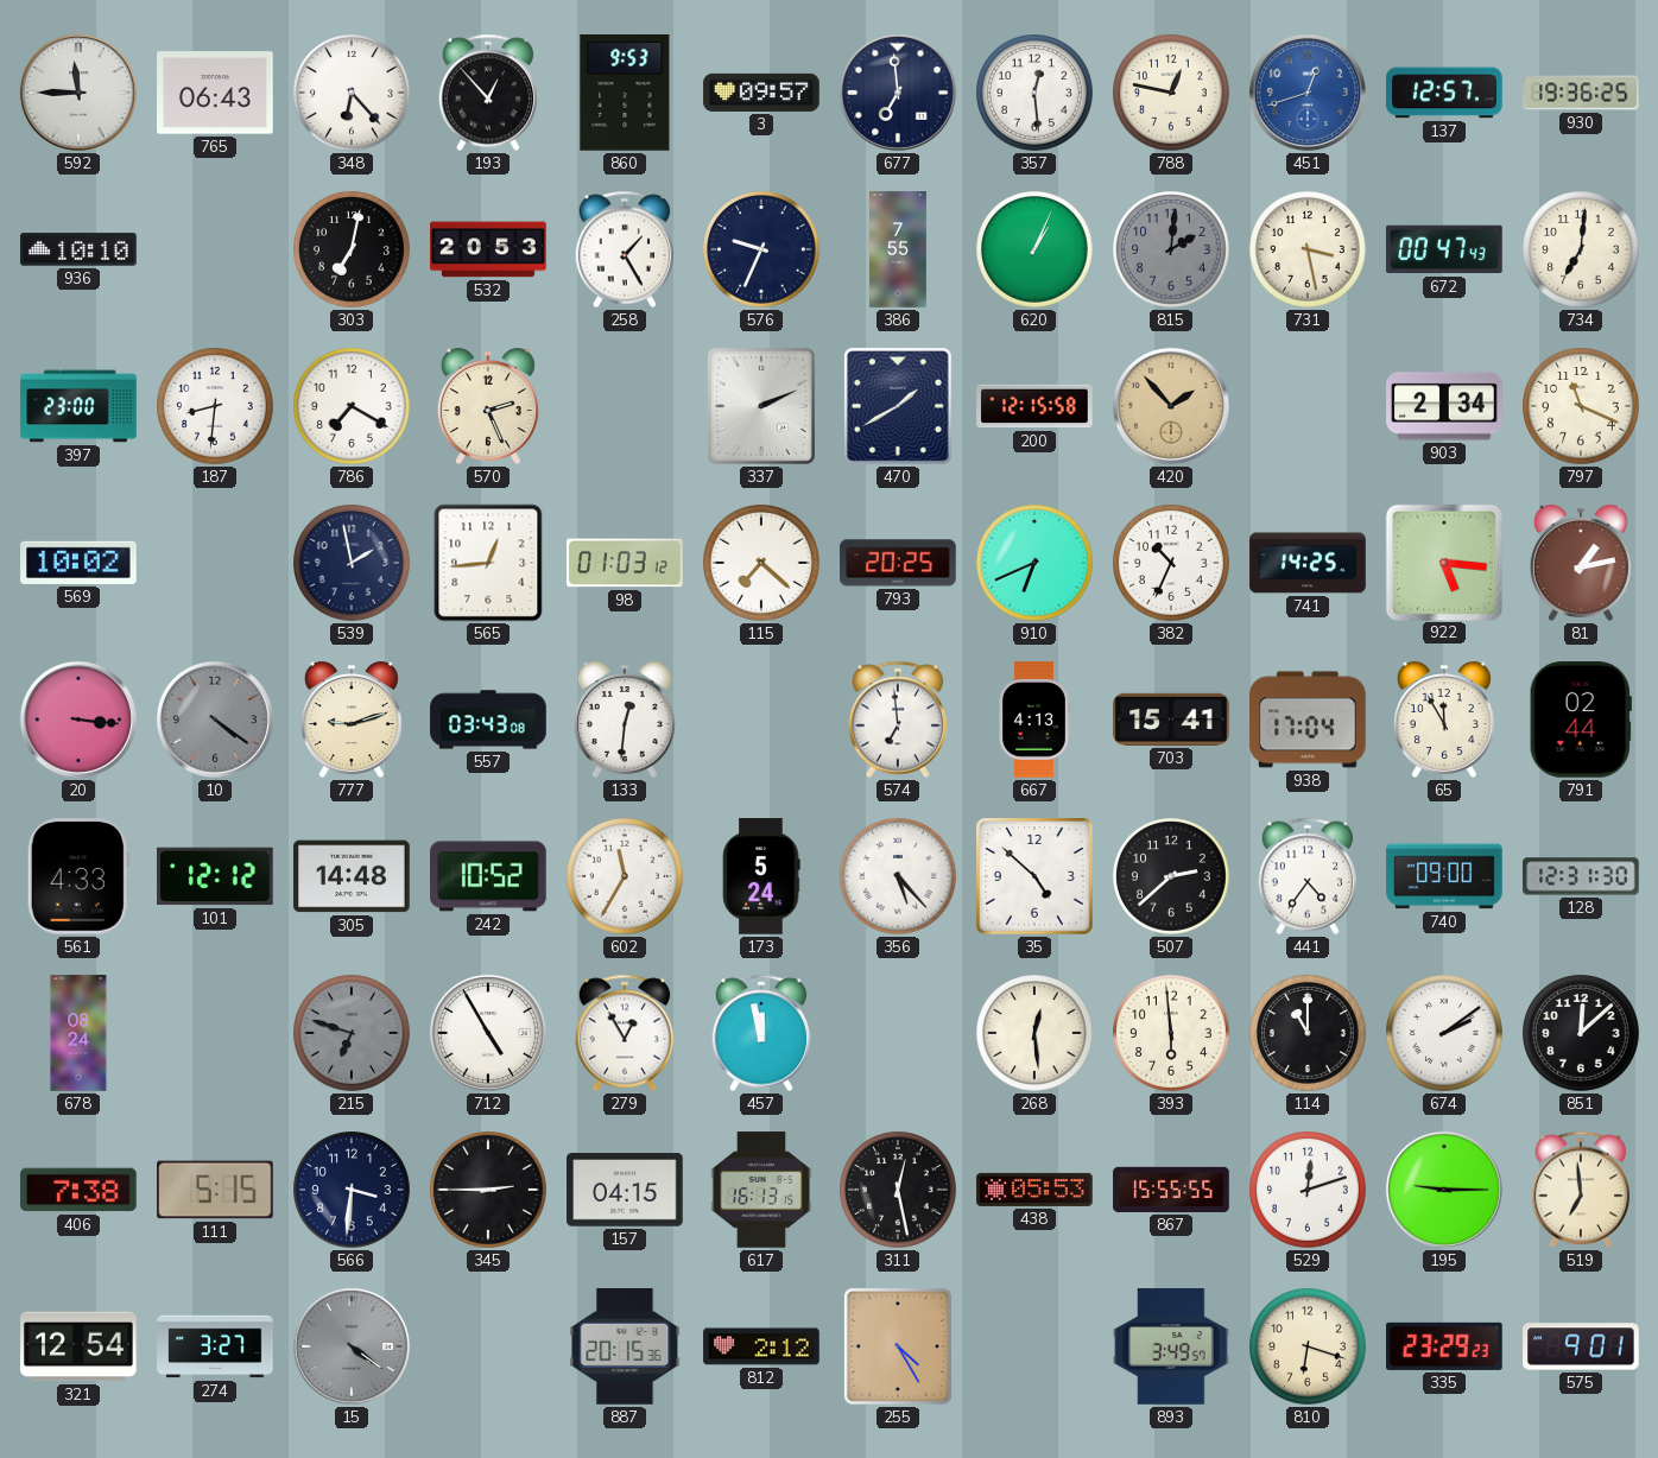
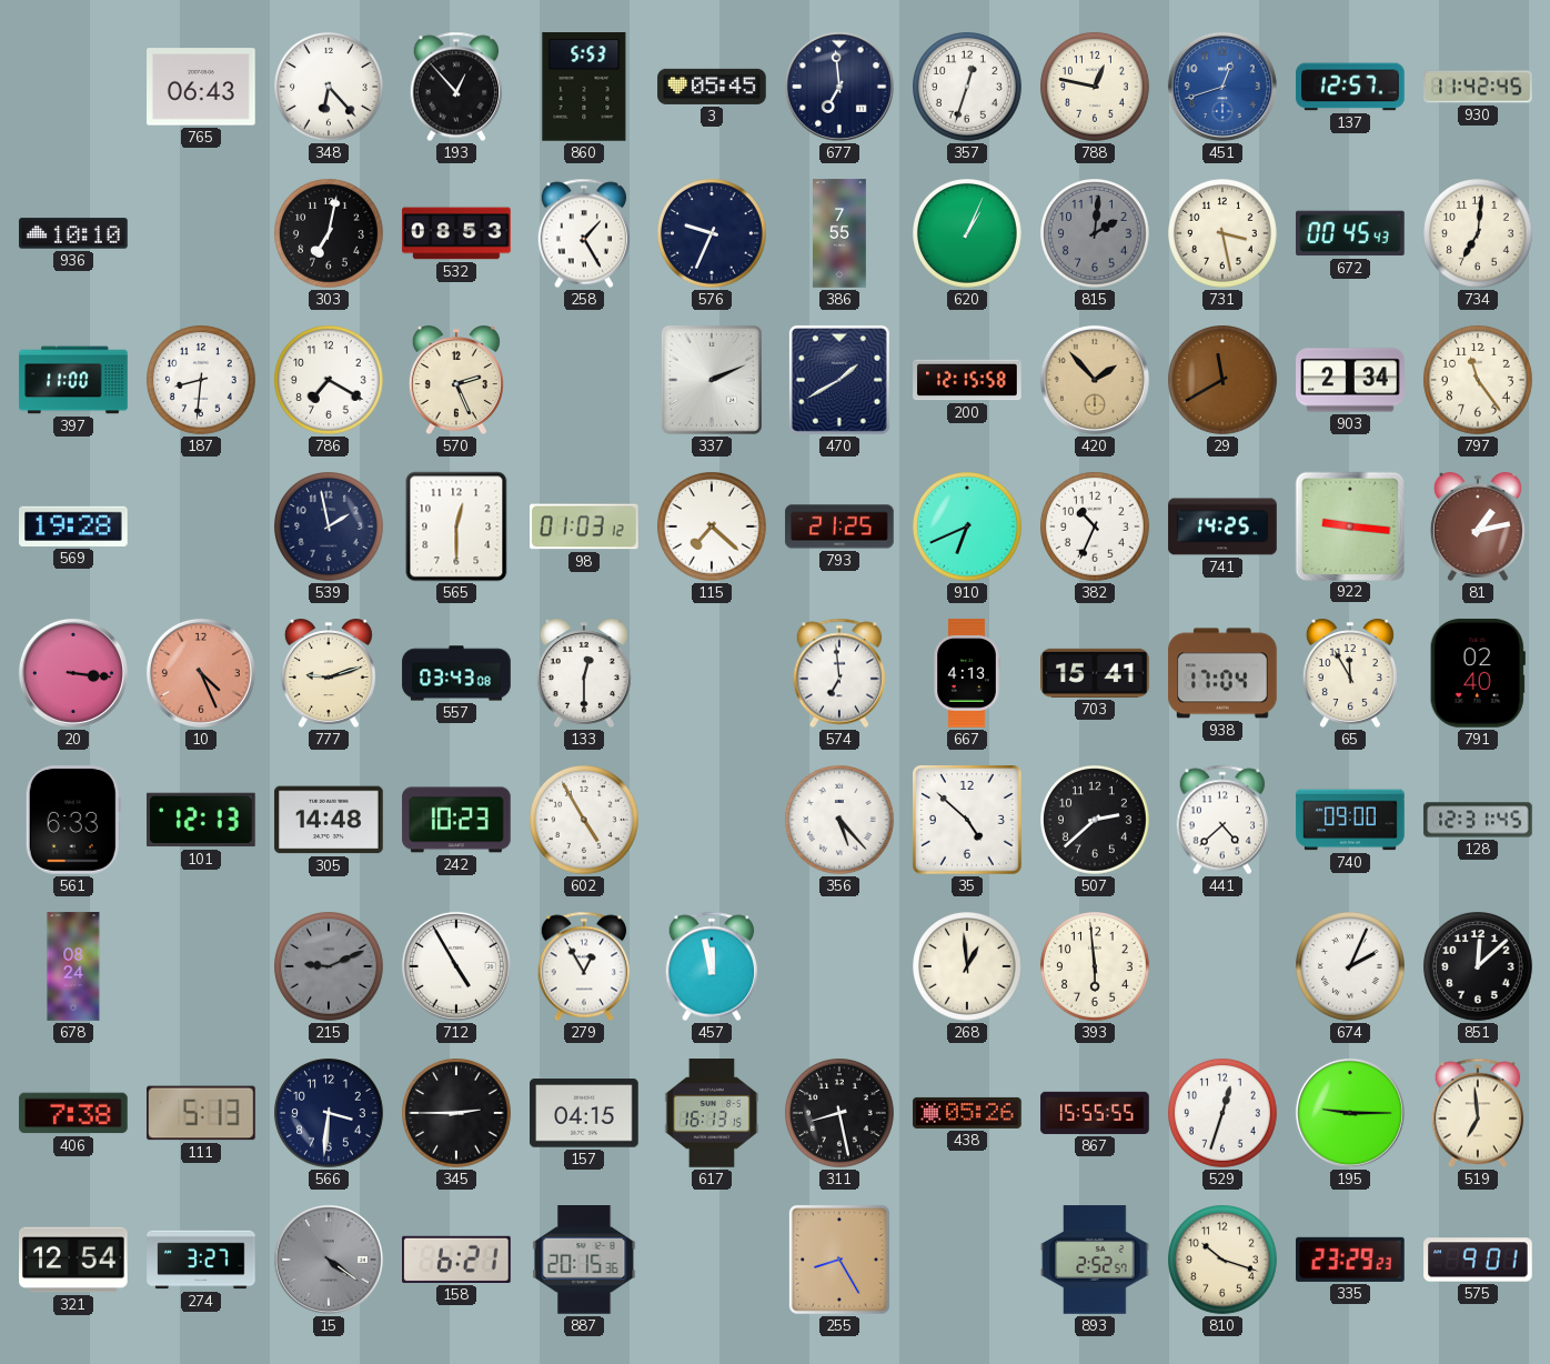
592: 11:45 -> none (78, 93)
860: 9:53 -> 5:53 (584, 88)
3: 09:57 -> 05:45 (712, 87)
357: 12:29 -> 12:33 (968, 88)
930: 19:36 -> 11:42 (1478, 87)
532: 20:53 -> 08:53 (456, 233)
672: 00:47 -> 00:45 (1350, 233)
397: 23:00 -> 11:00 (73, 380)
29: none -> 11:40 (1224, 381)
797: 11:19 -> 11:24 (1479, 381)
569: 10:02 -> 19:28 (73, 526)
565: 12:44 -> 12:30 (456, 526)
793: 20:25 -> 21:25 (839, 526)
922: 5:16 -> 9:16 (1349, 525)
10: 4:21 -> 4:26 (201, 673)
10 dial: grey -> salmon (201, 673)
133: 12:31 -> 12:30 (584, 673)
791: 02:44 -> 02:40 (1478, 673)
561: 4:33 -> 6:33 (73, 820)
101: 12:12 -> 12:13 (202, 820)
242: 10:52 -> 10:23 (456, 820)
602: 11:35 -> 4:55 (585, 821)
173: 5:24 -> none (761, 876)
441: 4:36 -> 4:38 (1222, 820)
128: 12:31:30 -> 12:31:45 (1478, 820)
215: 6:48 -> 9:11 (330, 967)
268: 12:29 -> 12:59 (968, 967)
114: 11:00 -> none (1309, 1034)
674: 2:09 -> 2:04 (1351, 967)
111: 5:15 -> 5:13 (201, 1113)
311: 12:28 -> 8:28 (841, 1114)
438: 05:53 -> 05:26 (967, 1113)
529: 12:12 -> 12:33 (1224, 1114)
158: none -> 6:21 (456, 1260)
812: 2:12 -> none (761, 1346)
255: 4:25 -> 8:25 (839, 1260)
893: 3:49 -> 2:52 (1095, 1260)
810: 6:18 -> 10:18 (1224, 1261)
